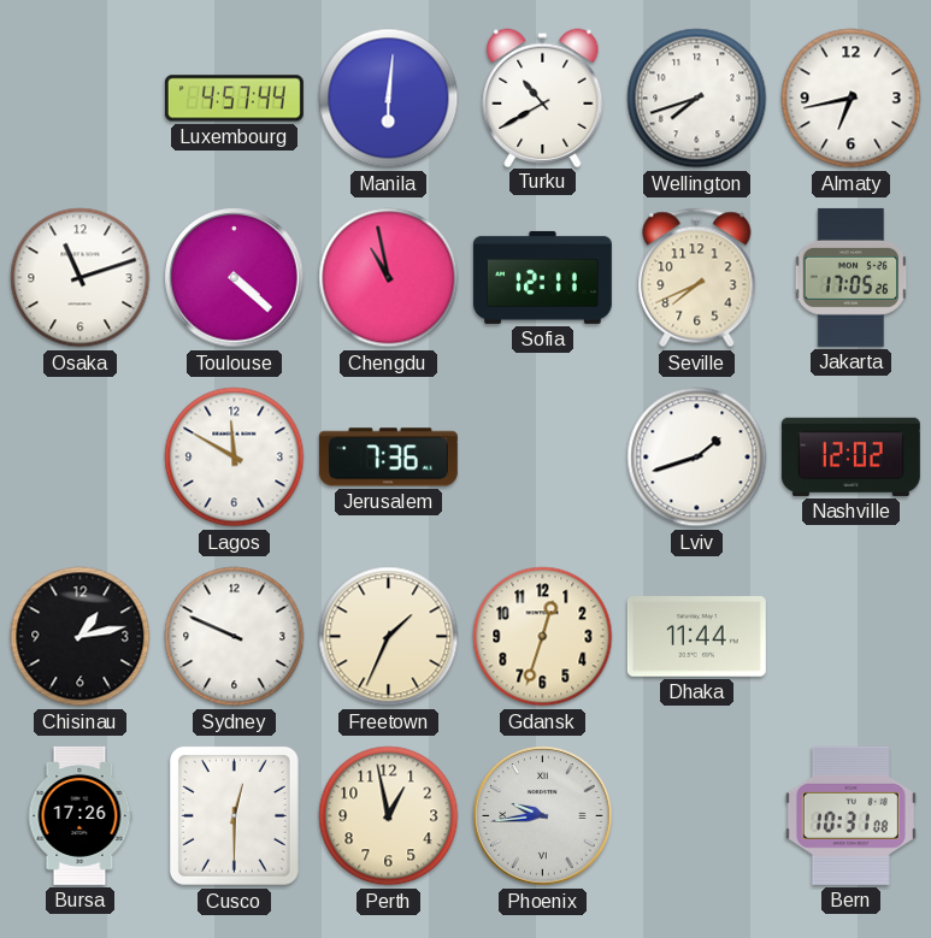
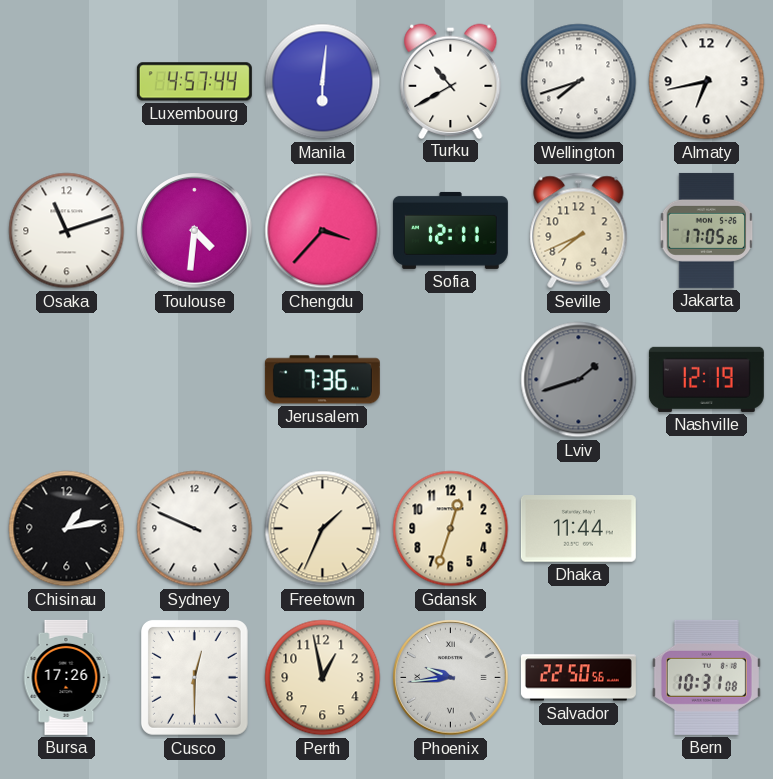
Toulouse: 4:22 -> 4:31 (195, 231)
Chengdu: 10:58 -> 3:37 (323, 231)
Lagos: 11:50 -> none (235, 458)
Lviv dial: white -> grey (579, 380)
Nashville: 12:02 -> 12:19 (706, 379)
Salvador: none -> 22:50 (578, 678)
